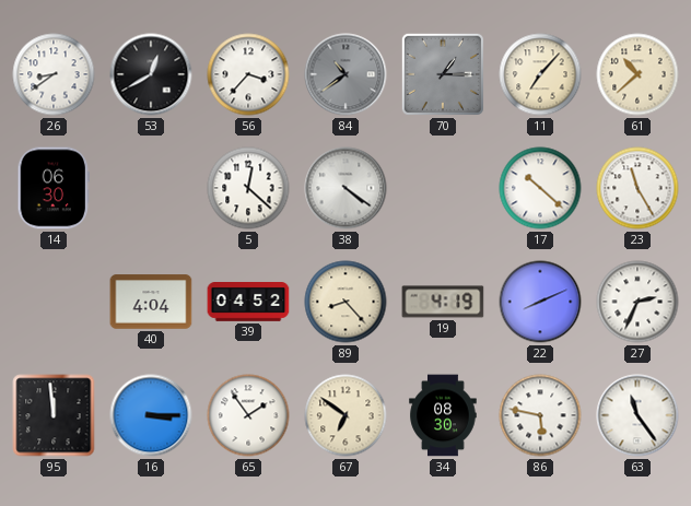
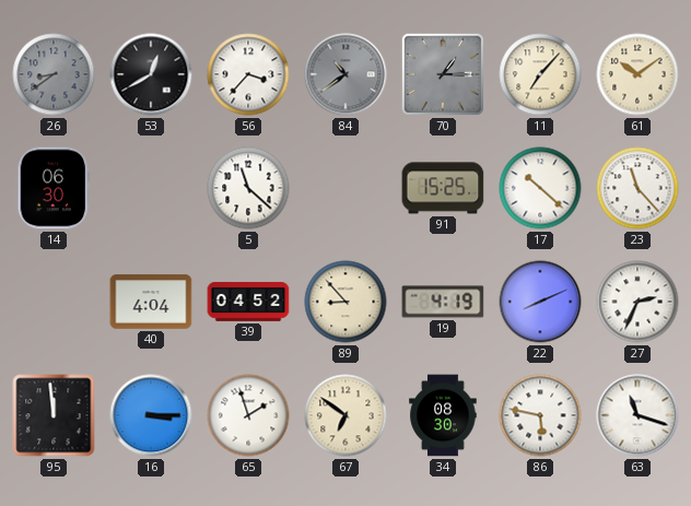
26 dial: white -> grey (54, 74)
61: 10:38 -> 10:09 (637, 74)
5: 12:22 -> 11:22 (248, 188)
38: 4:21 -> none (345, 188)
91: none -> 15:25 (443, 188)
23: 11:25 -> 11:23 (637, 188)
89: 8:23 -> 8:53 (345, 302)
65: 1:54 -> 1:57 (248, 415)
63: 11:24 -> 11:18 (637, 415)
